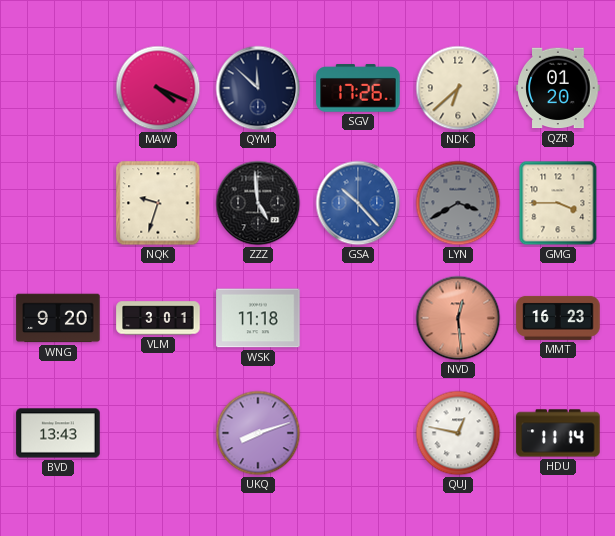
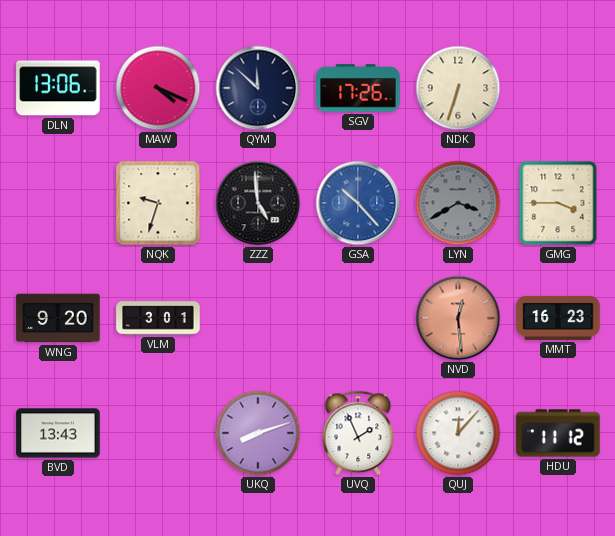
DLN: none -> 13:06 (58, 88)
NDK: 6:38 -> 6:33 (458, 88)
QZR: 01:20 -> none (558, 88)
WSK: 11:18 -> none (258, 318)
UVQ: none -> 1:56 (358, 433)
QUJ: 12:47 -> 12:07 (458, 433)
HDU: 11:14 -> 11:12 (558, 433)
